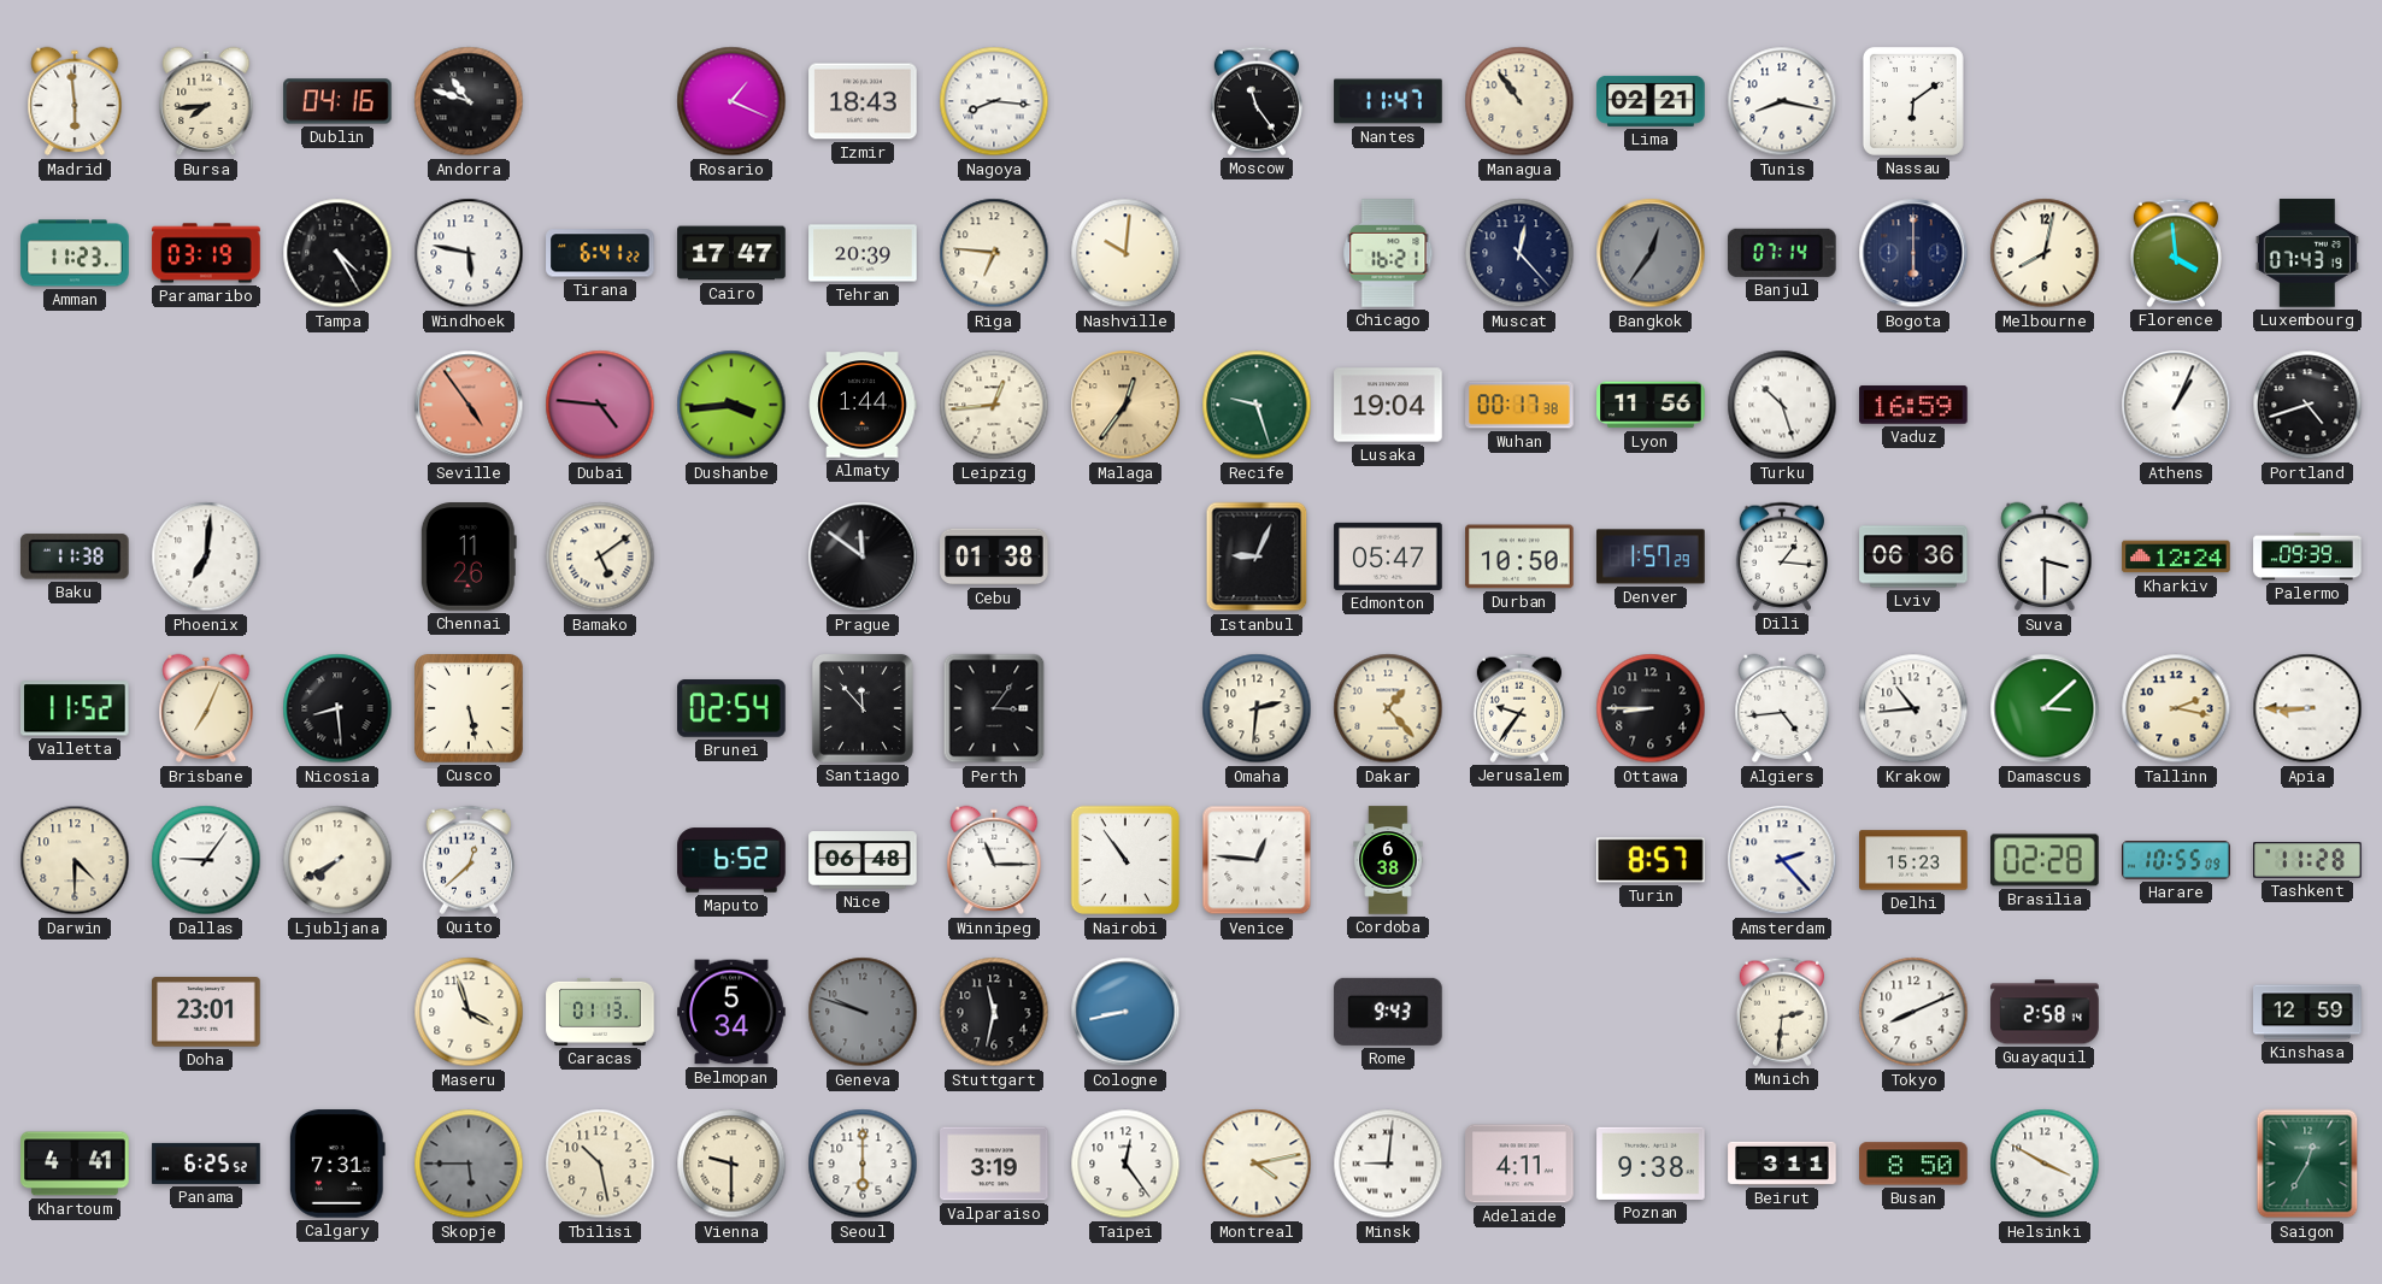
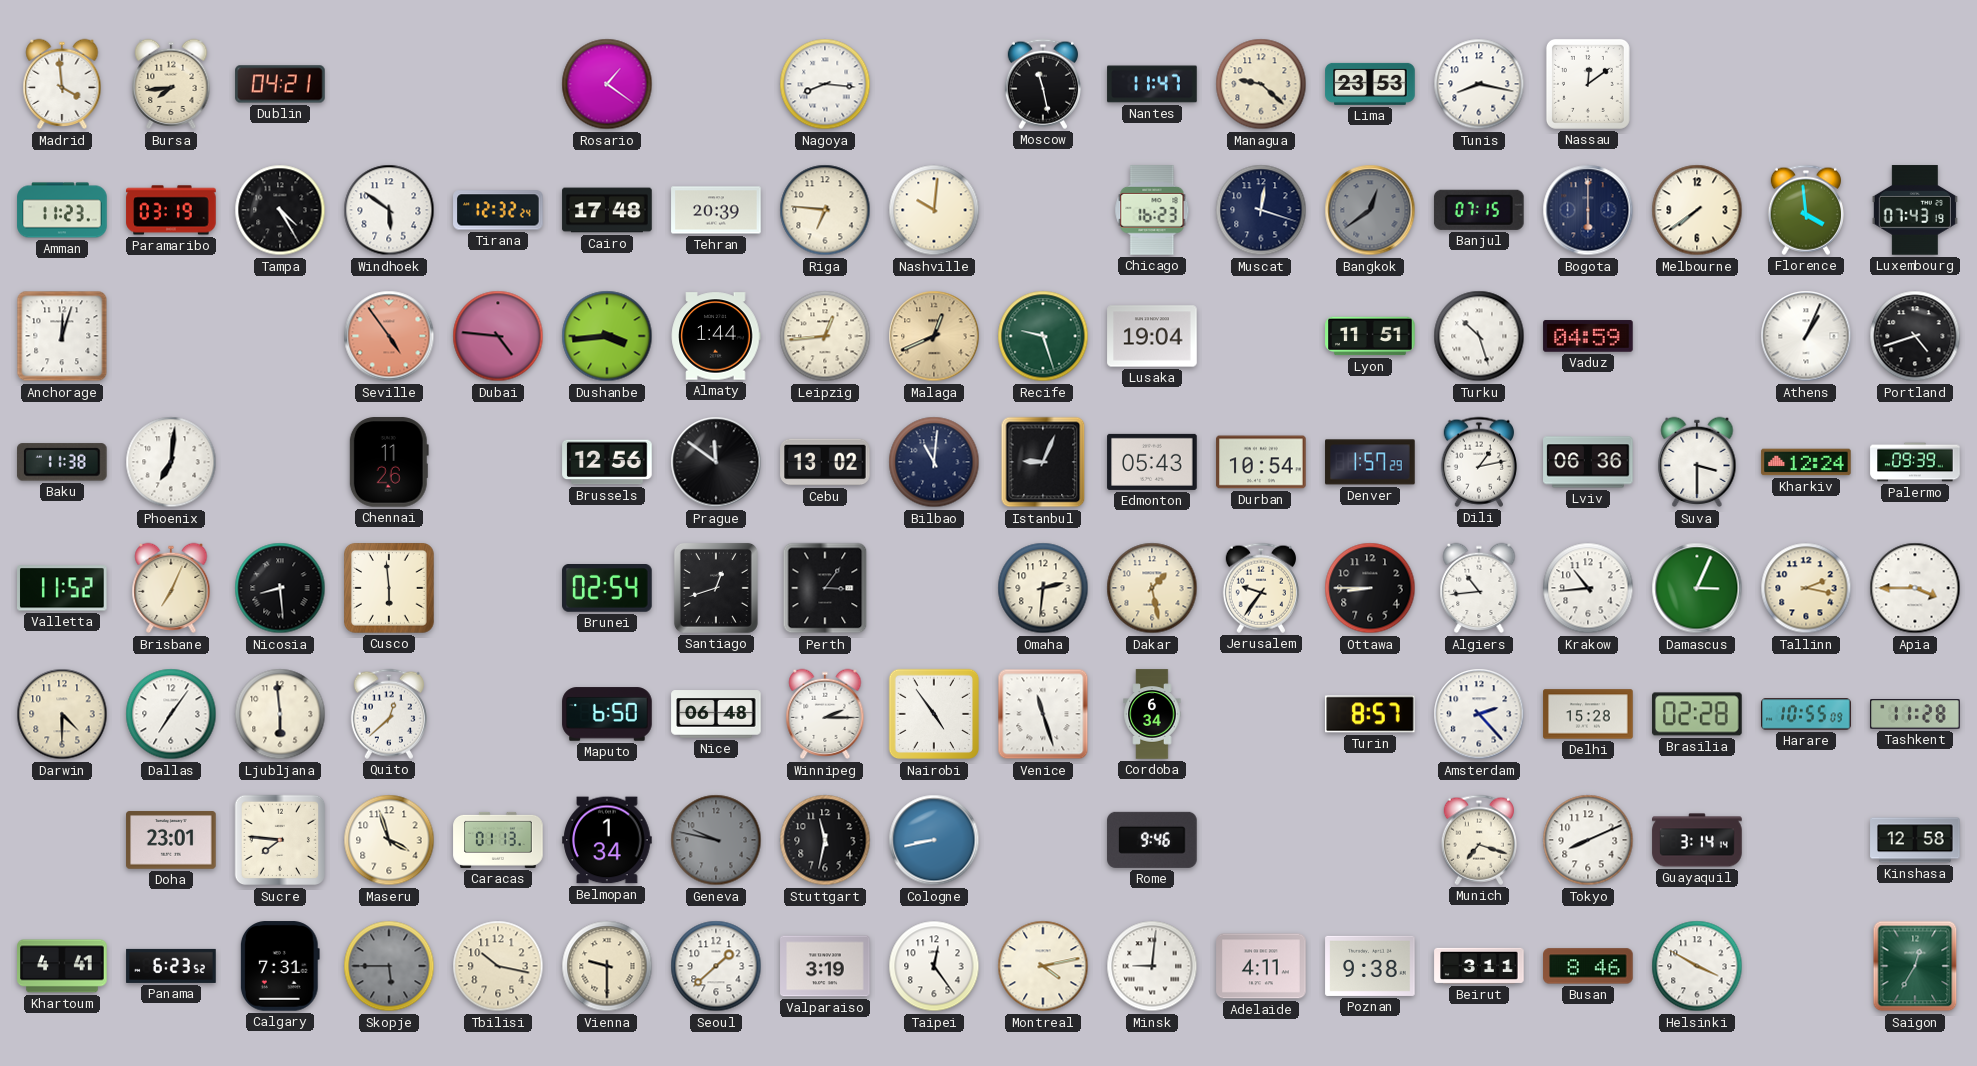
Madrid: 5:59 -> 3:59 (62, 84)
Dublin: 04:16 -> 04:21 (280, 84)
Andorra: 10:48 -> none (469, 101)
Rosario: 1:19 -> 1:21 (607, 84)
Izmir: 18:43 -> none (863, 101)
Moscow: 11:24 -> 11:28 (1043, 84)
Managua: 10:54 -> 9:22 (1261, 84)
Lima: 02:21 -> 23:53 (1370, 84)
Nassau: 6:09 -> 12:09 (1588, 84)
Windhoek: 5:47 -> 5:51 (389, 210)
Tirana: 6:41 -> 12:32 (498, 210)
Cairo: 17:47 -> 17:48 (607, 210)
Chicago: 16:21 -> 16:23 (1152, 210)
Muscat: 12:23 -> 12:18 (1261, 210)
Bangkok: 12:36 -> 12:39 (1370, 210)
Banjul: 07:14 -> 07:15 (1479, 210)
Melbourne: 8:02 -> 7:39 (1697, 210)
Anchorage: none -> 12:03 (62, 336)
Malaga: 12:36 -> 12:41 (934, 336)
Wuhan: 00:17 -> none (1519, 405)
Lyon: 11:56 -> 11:51 (1370, 336)
Vaduz: 16:59 -> 04:59 (1588, 336)
Bamako: 5:09 -> none (600, 556)
Brussels: none -> 12:56 (607, 462)
Cebu: 01:38 -> 13:02 (825, 462)
Bilbao: none -> 11:01 (934, 462)
Edmonton: 05:47 -> 05:43 (1152, 462)
Durban: 10:50 -> 10:54 (1261, 462)
Dili: 1:16 -> 1:13 (1479, 462)
Cusco: 5:28 -> 5:59 (390, 589)
Santiago: 11:53 -> 12:42 (716, 588)
Dakar: 1:23 -> 1:28 (1152, 588)
Algiers: 4:44 -> 10:44 (1479, 588)
Damascus: 3:08 -> 3:04 (1697, 588)
Apia: 8:45 -> 3:45 (1915, 588)
Dallas: 9:06 -> 7:06 (171, 714)
Ljubljana: 7:40 -> 5:59 (280, 714)
Maputo: 6:52 -> 6:50 (607, 714)
Winnipeg: 11:15 -> 2:15 (825, 714)
Nairobi: 10:54 -> 4:54 (934, 714)
Venice: 12:46 -> 11:27 (1043, 714)
Cordoba: 6:38 -> 6:34 (1152, 714)
Delhi: 15:23 -> 15:28 (1588, 714)
Sucre: none -> 7:46 (280, 840)
Belmopan: 5:34 -> 1:34 (607, 840)
Geneva: 9:48 -> 9:47 (716, 840)
Rome: 9:43 -> 9:46 (1152, 840)
Munich: 2:31 -> 7:18 (1479, 840)
Guayaquil: 2:58 -> 3:14 (1697, 840)
Kinshasa: 12:59 -> 12:58 (1915, 840)
Panama: 6:25 -> 6:23 (171, 966)
Tbilisi: 10:28 -> 10:17 (498, 966)
Seoul: 6:00 -> 1:38 (716, 966)
Busan: 8:50 -> 8:46 (1588, 966)
